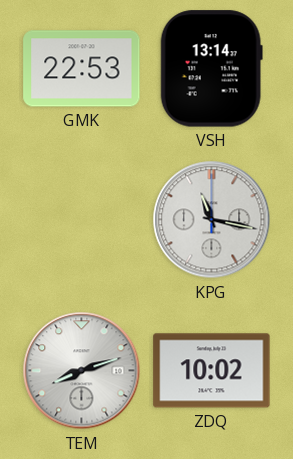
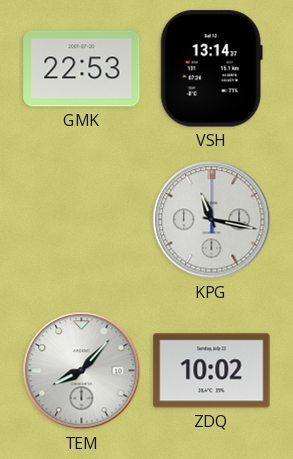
TEM: 8:12 -> 8:07 (82, 371)
